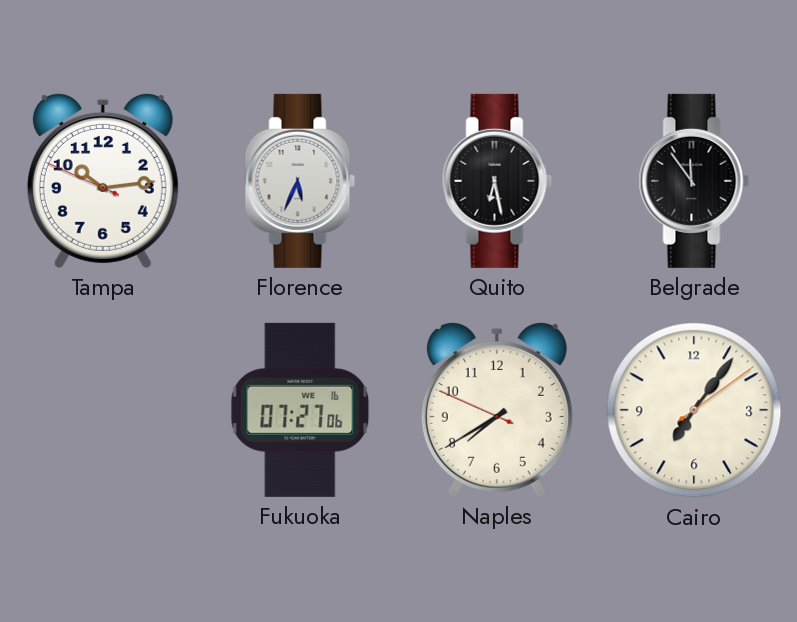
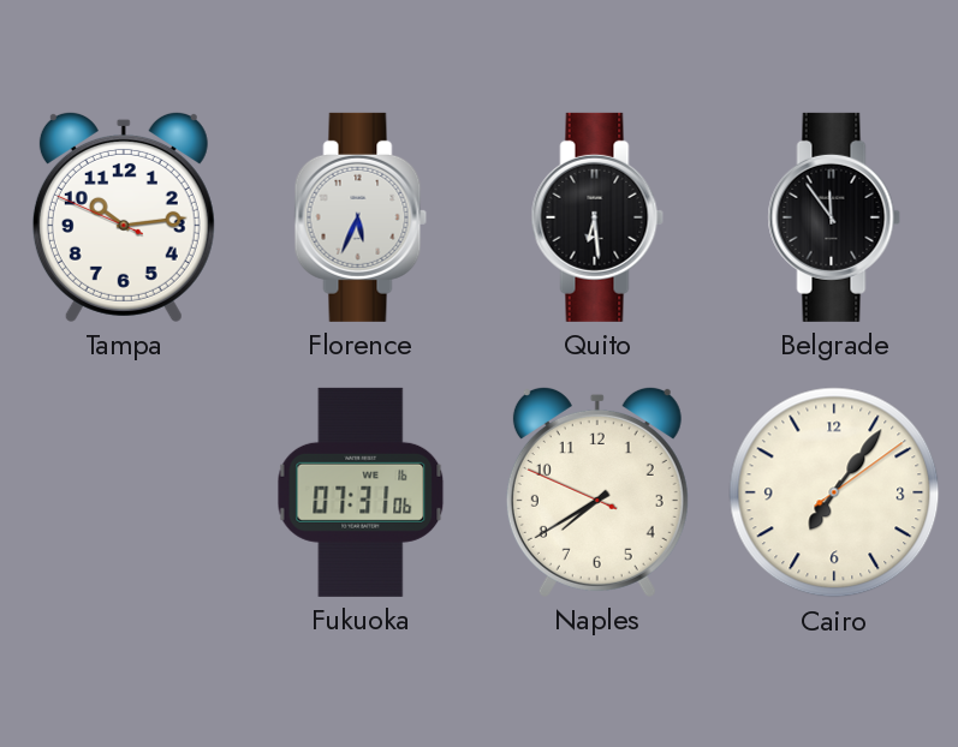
Quito: 6:28 -> 6:29 (597, 217)
Fukuoka: 07:27 -> 07:31 (361, 492)
